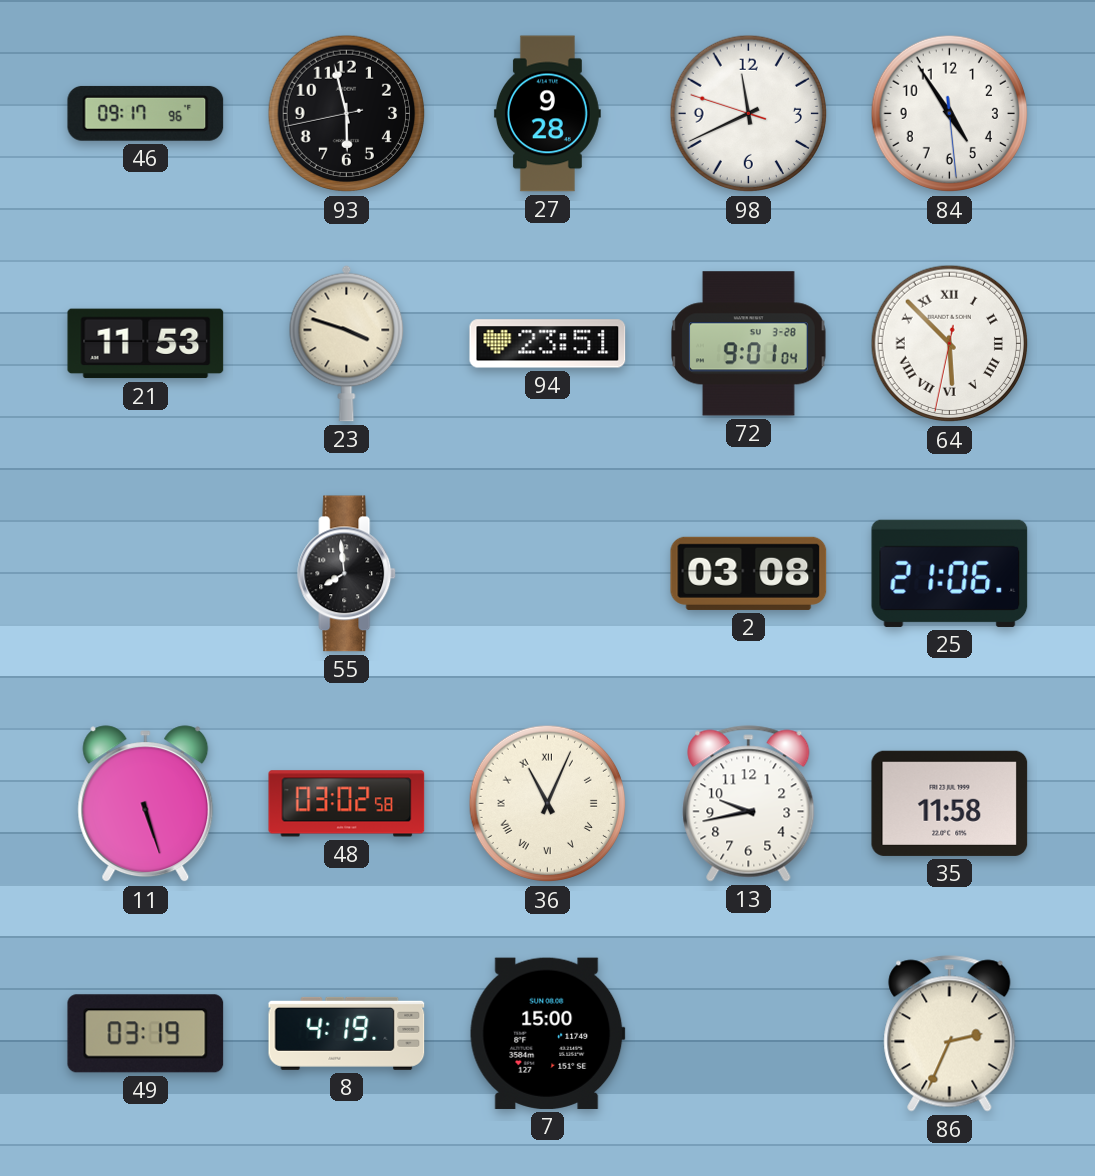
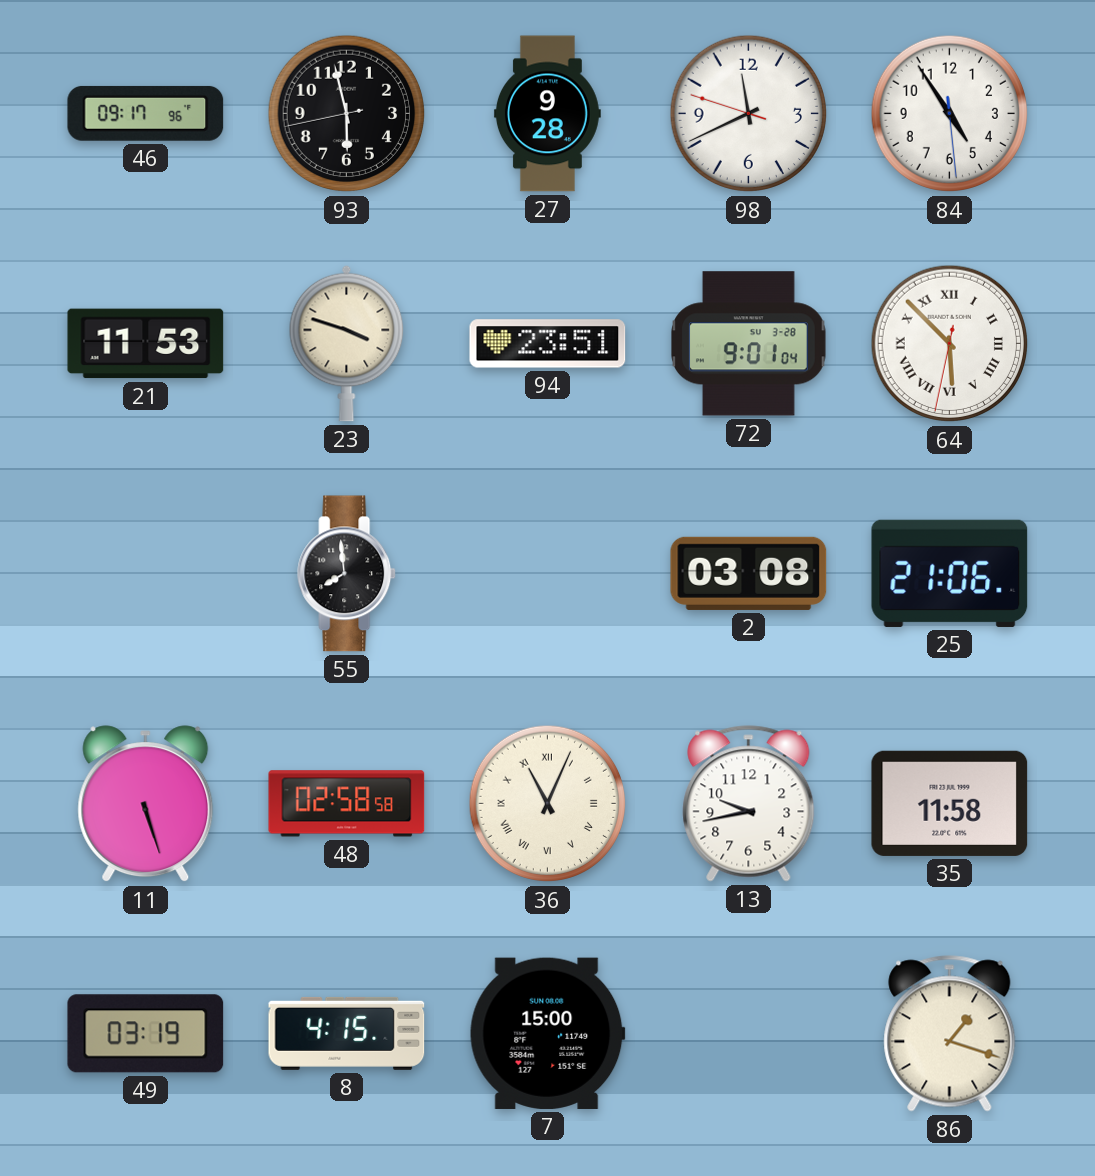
48: 03:02 -> 02:58 (347, 804)
8: 4:19 -> 4:15 (347, 1033)
86: 2:34 -> 1:18 (950, 1034)
